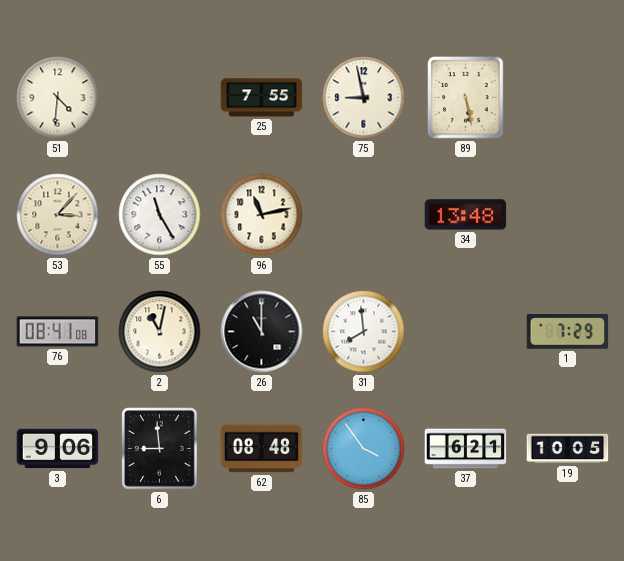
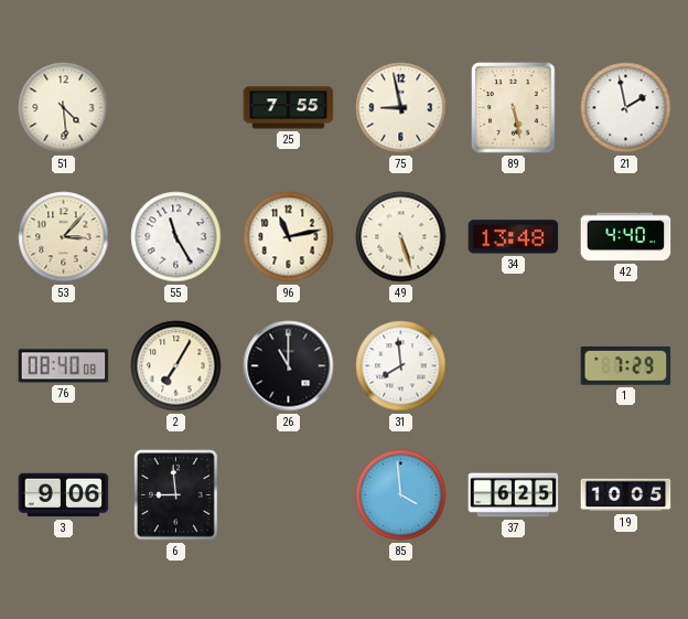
51: 4:31 -> 4:29 (64, 108)
21: none -> 1:58 (626, 108)
49: none -> 5:27 (401, 237)
42: none -> 4:40 (626, 237)
76: 08:41 -> 08:40 (64, 366)
2: 11:02 -> 7:05 (176, 366)
62: 08:48 -> none (262, 449)
85: 3:54 -> 3:59 (401, 495)
37: 6:21 -> 6:25 (514, 495)
